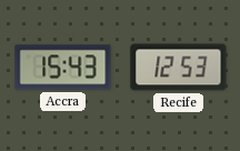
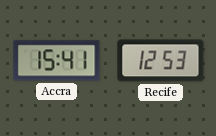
Accra: 15:43 -> 15:41 (57, 61)
